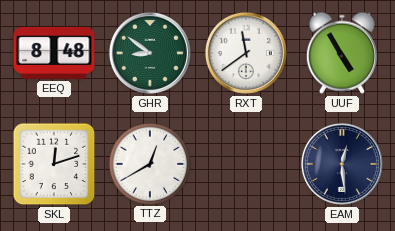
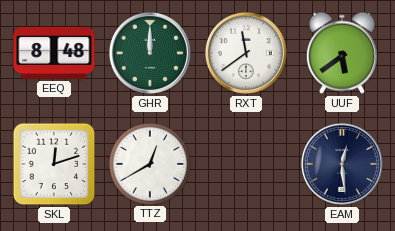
GHR: 8:51 -> 12:00 (150, 53)
UUF: 4:55 -> 5:39 (342, 53)
